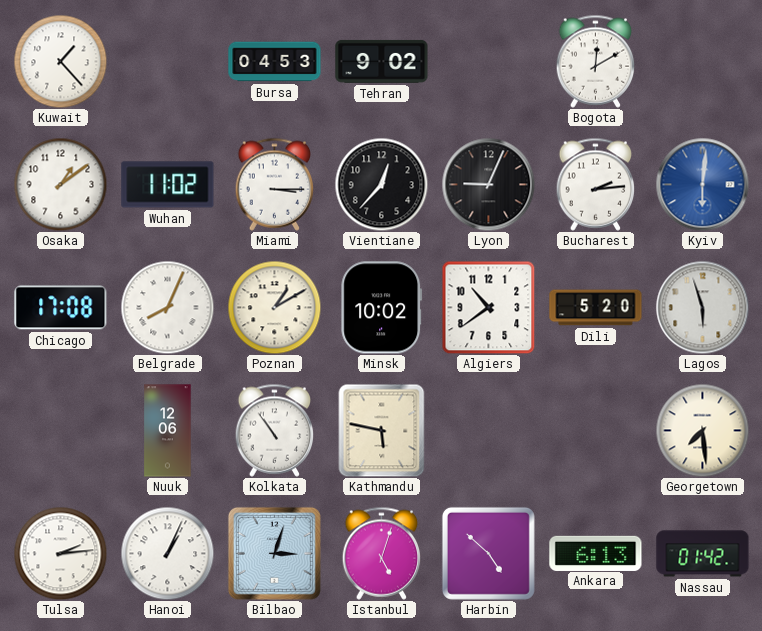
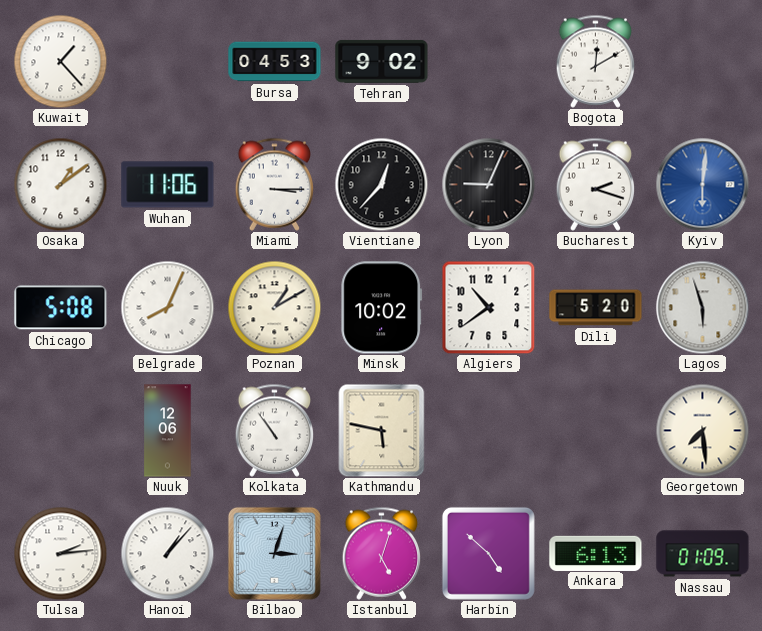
Wuhan: 11:02 -> 11:06 (168, 185)
Bucharest: 2:14 -> 2:18 (596, 184)
Chicago: 17:08 -> 5:08 (61, 308)
Hanoi: 1:04 -> 1:07 (167, 553)
Nassau: 01:42 -> 01:09 (703, 554)
